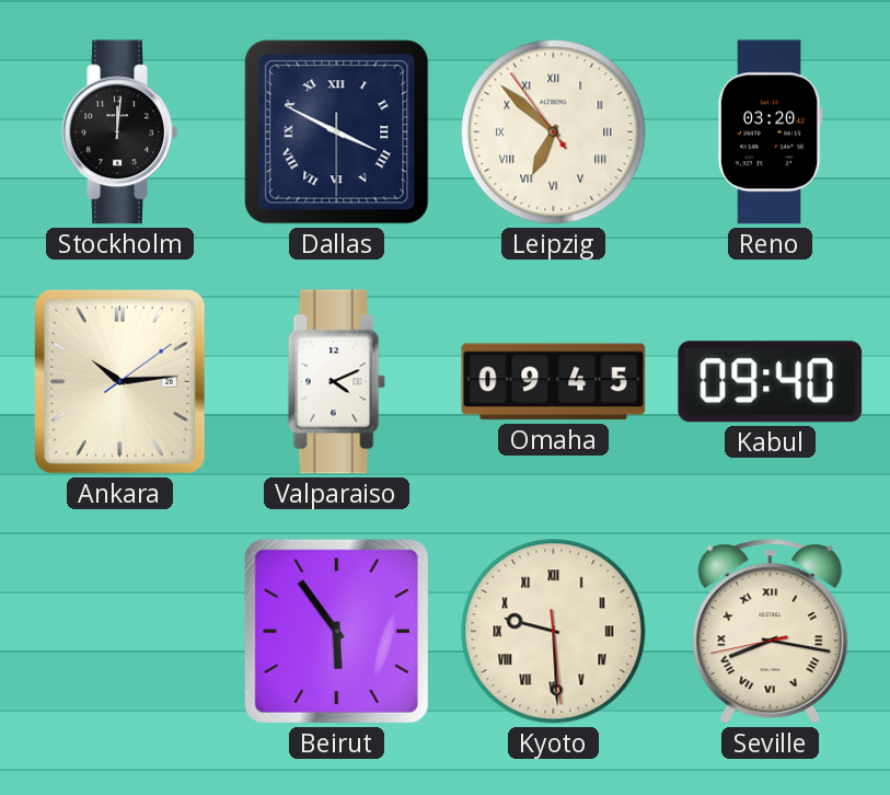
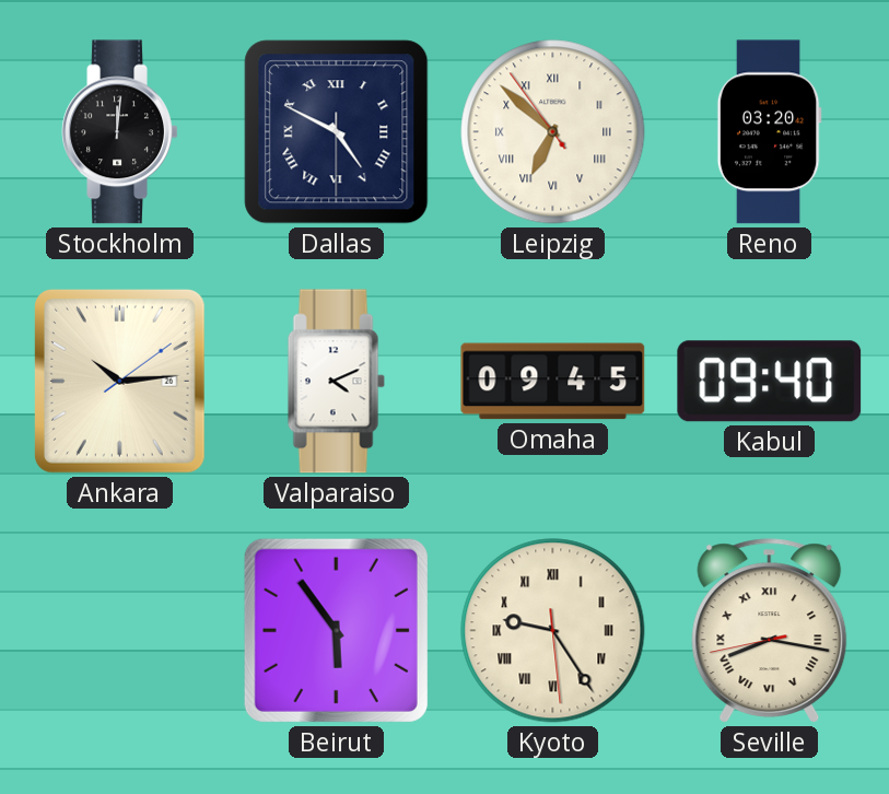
Dallas: 3:49 -> 4:49 (337, 132)
Kyoto: 9:29 -> 9:24 (553, 631)
